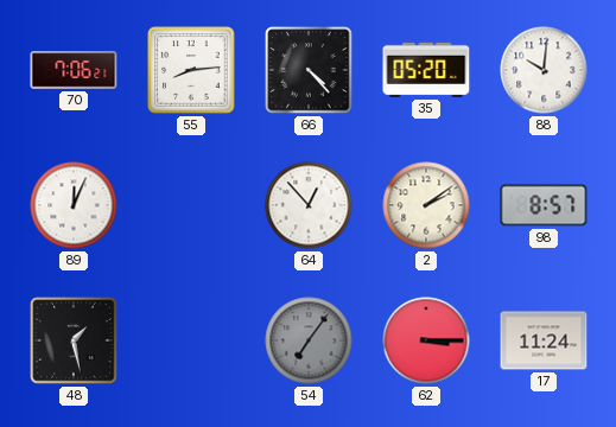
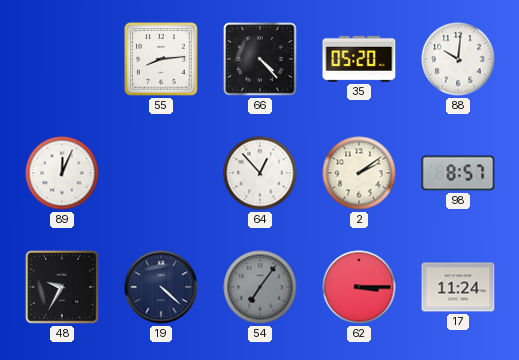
70: 7:06 -> none (74, 70)
48: 1:28 -> 9:35 (62, 287)
19: none -> 4:22 (161, 287)
